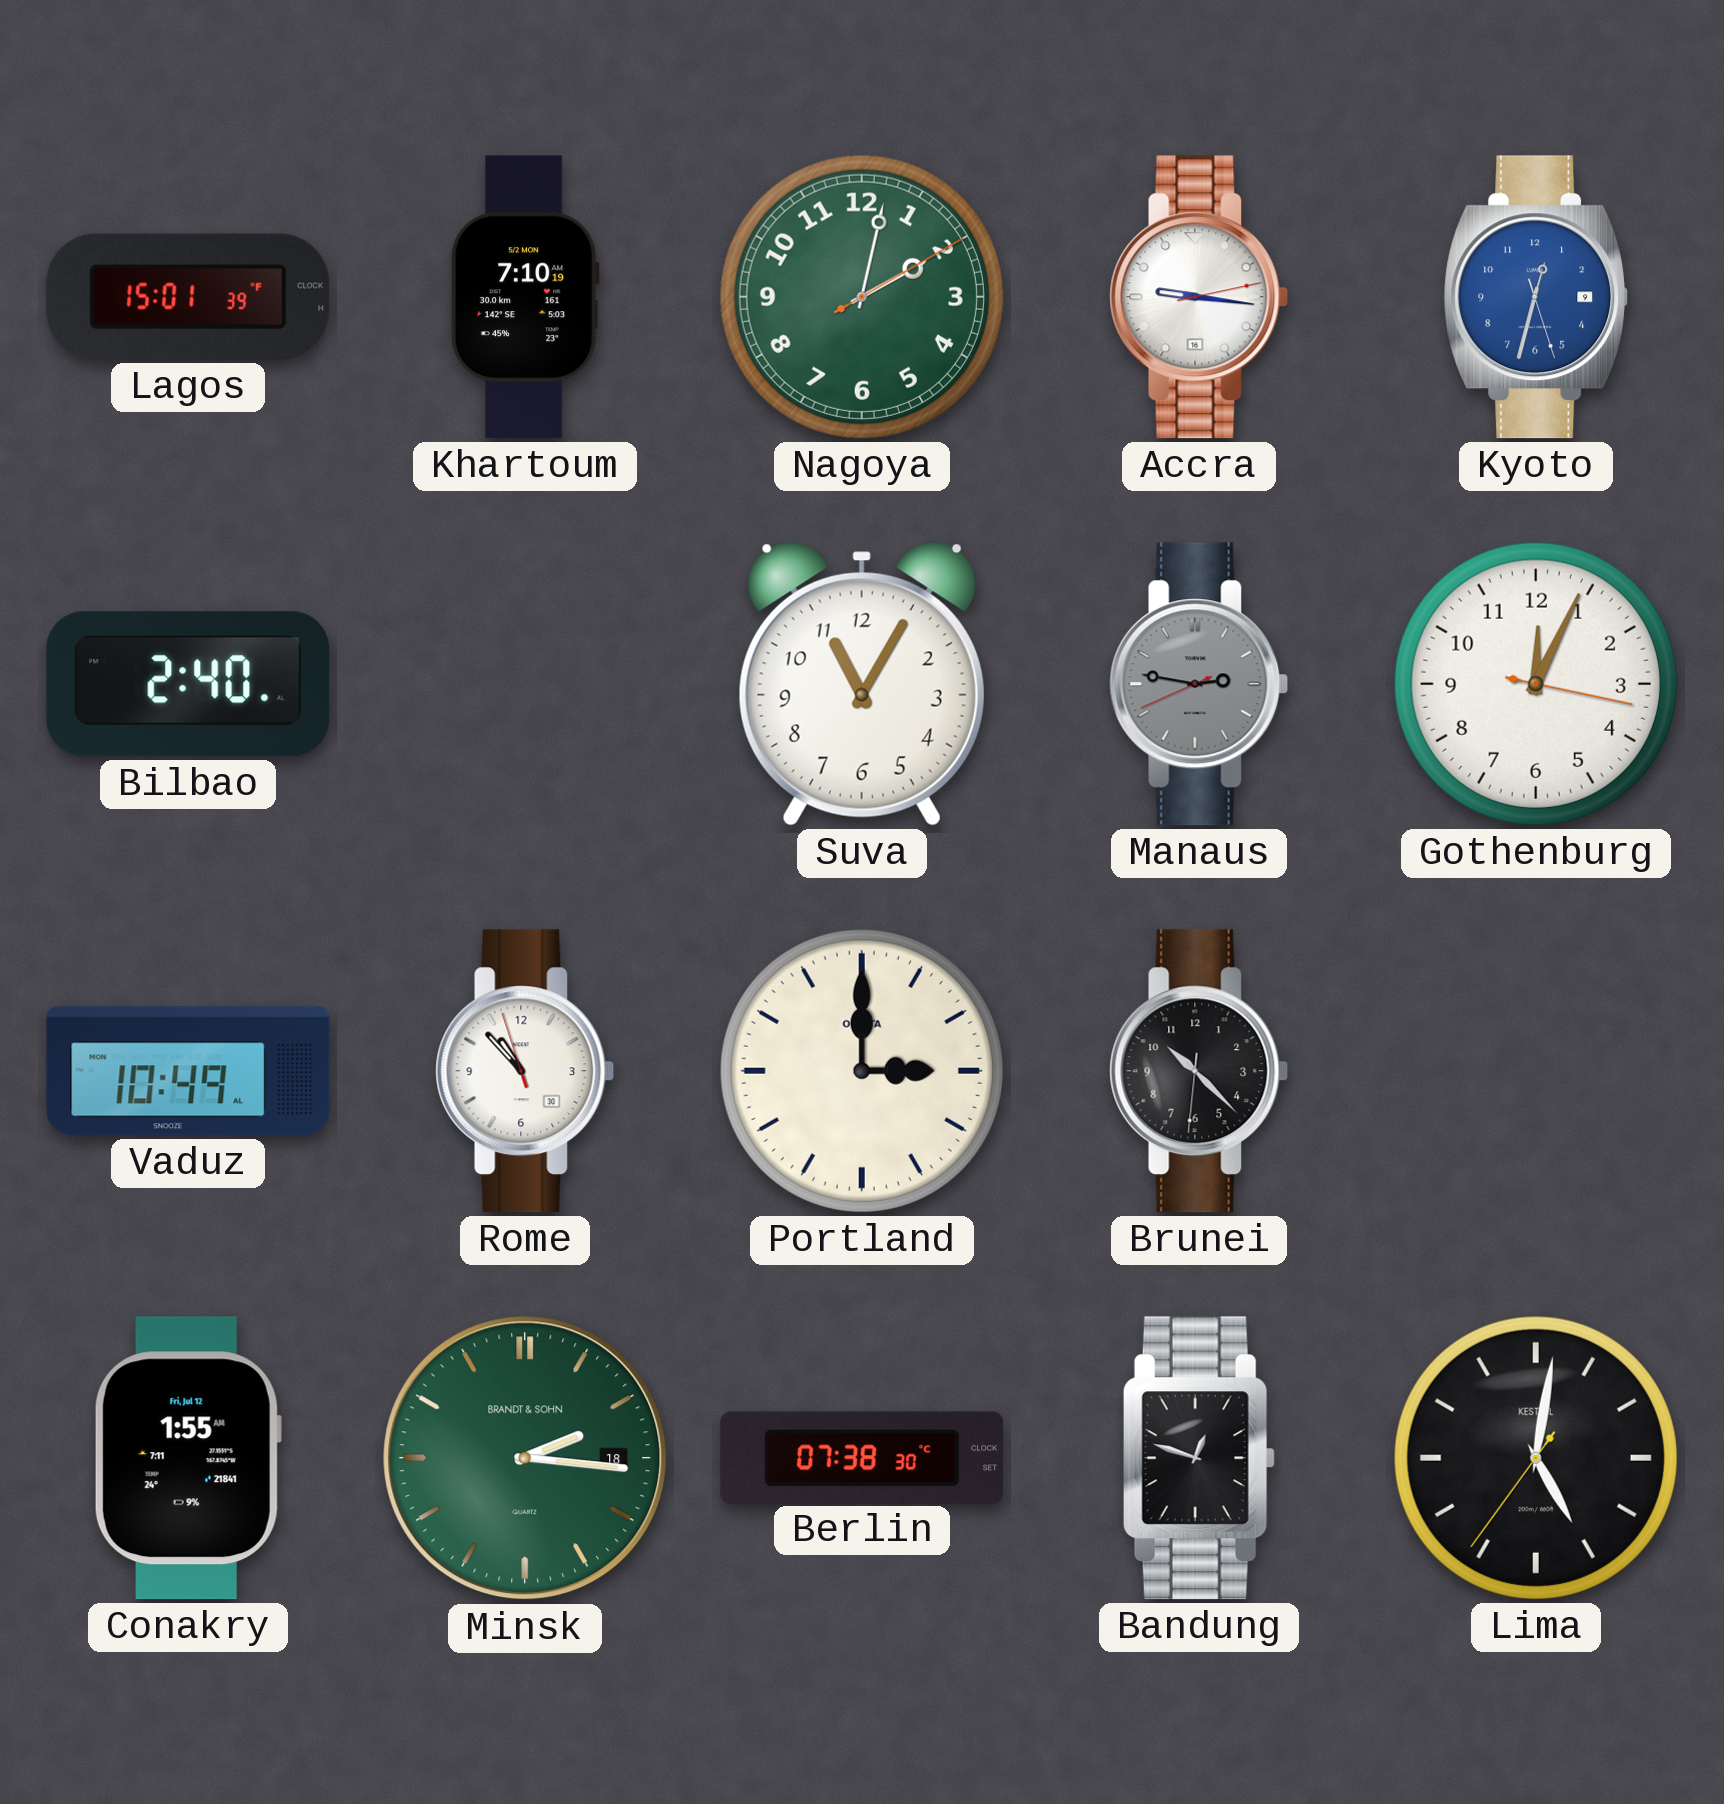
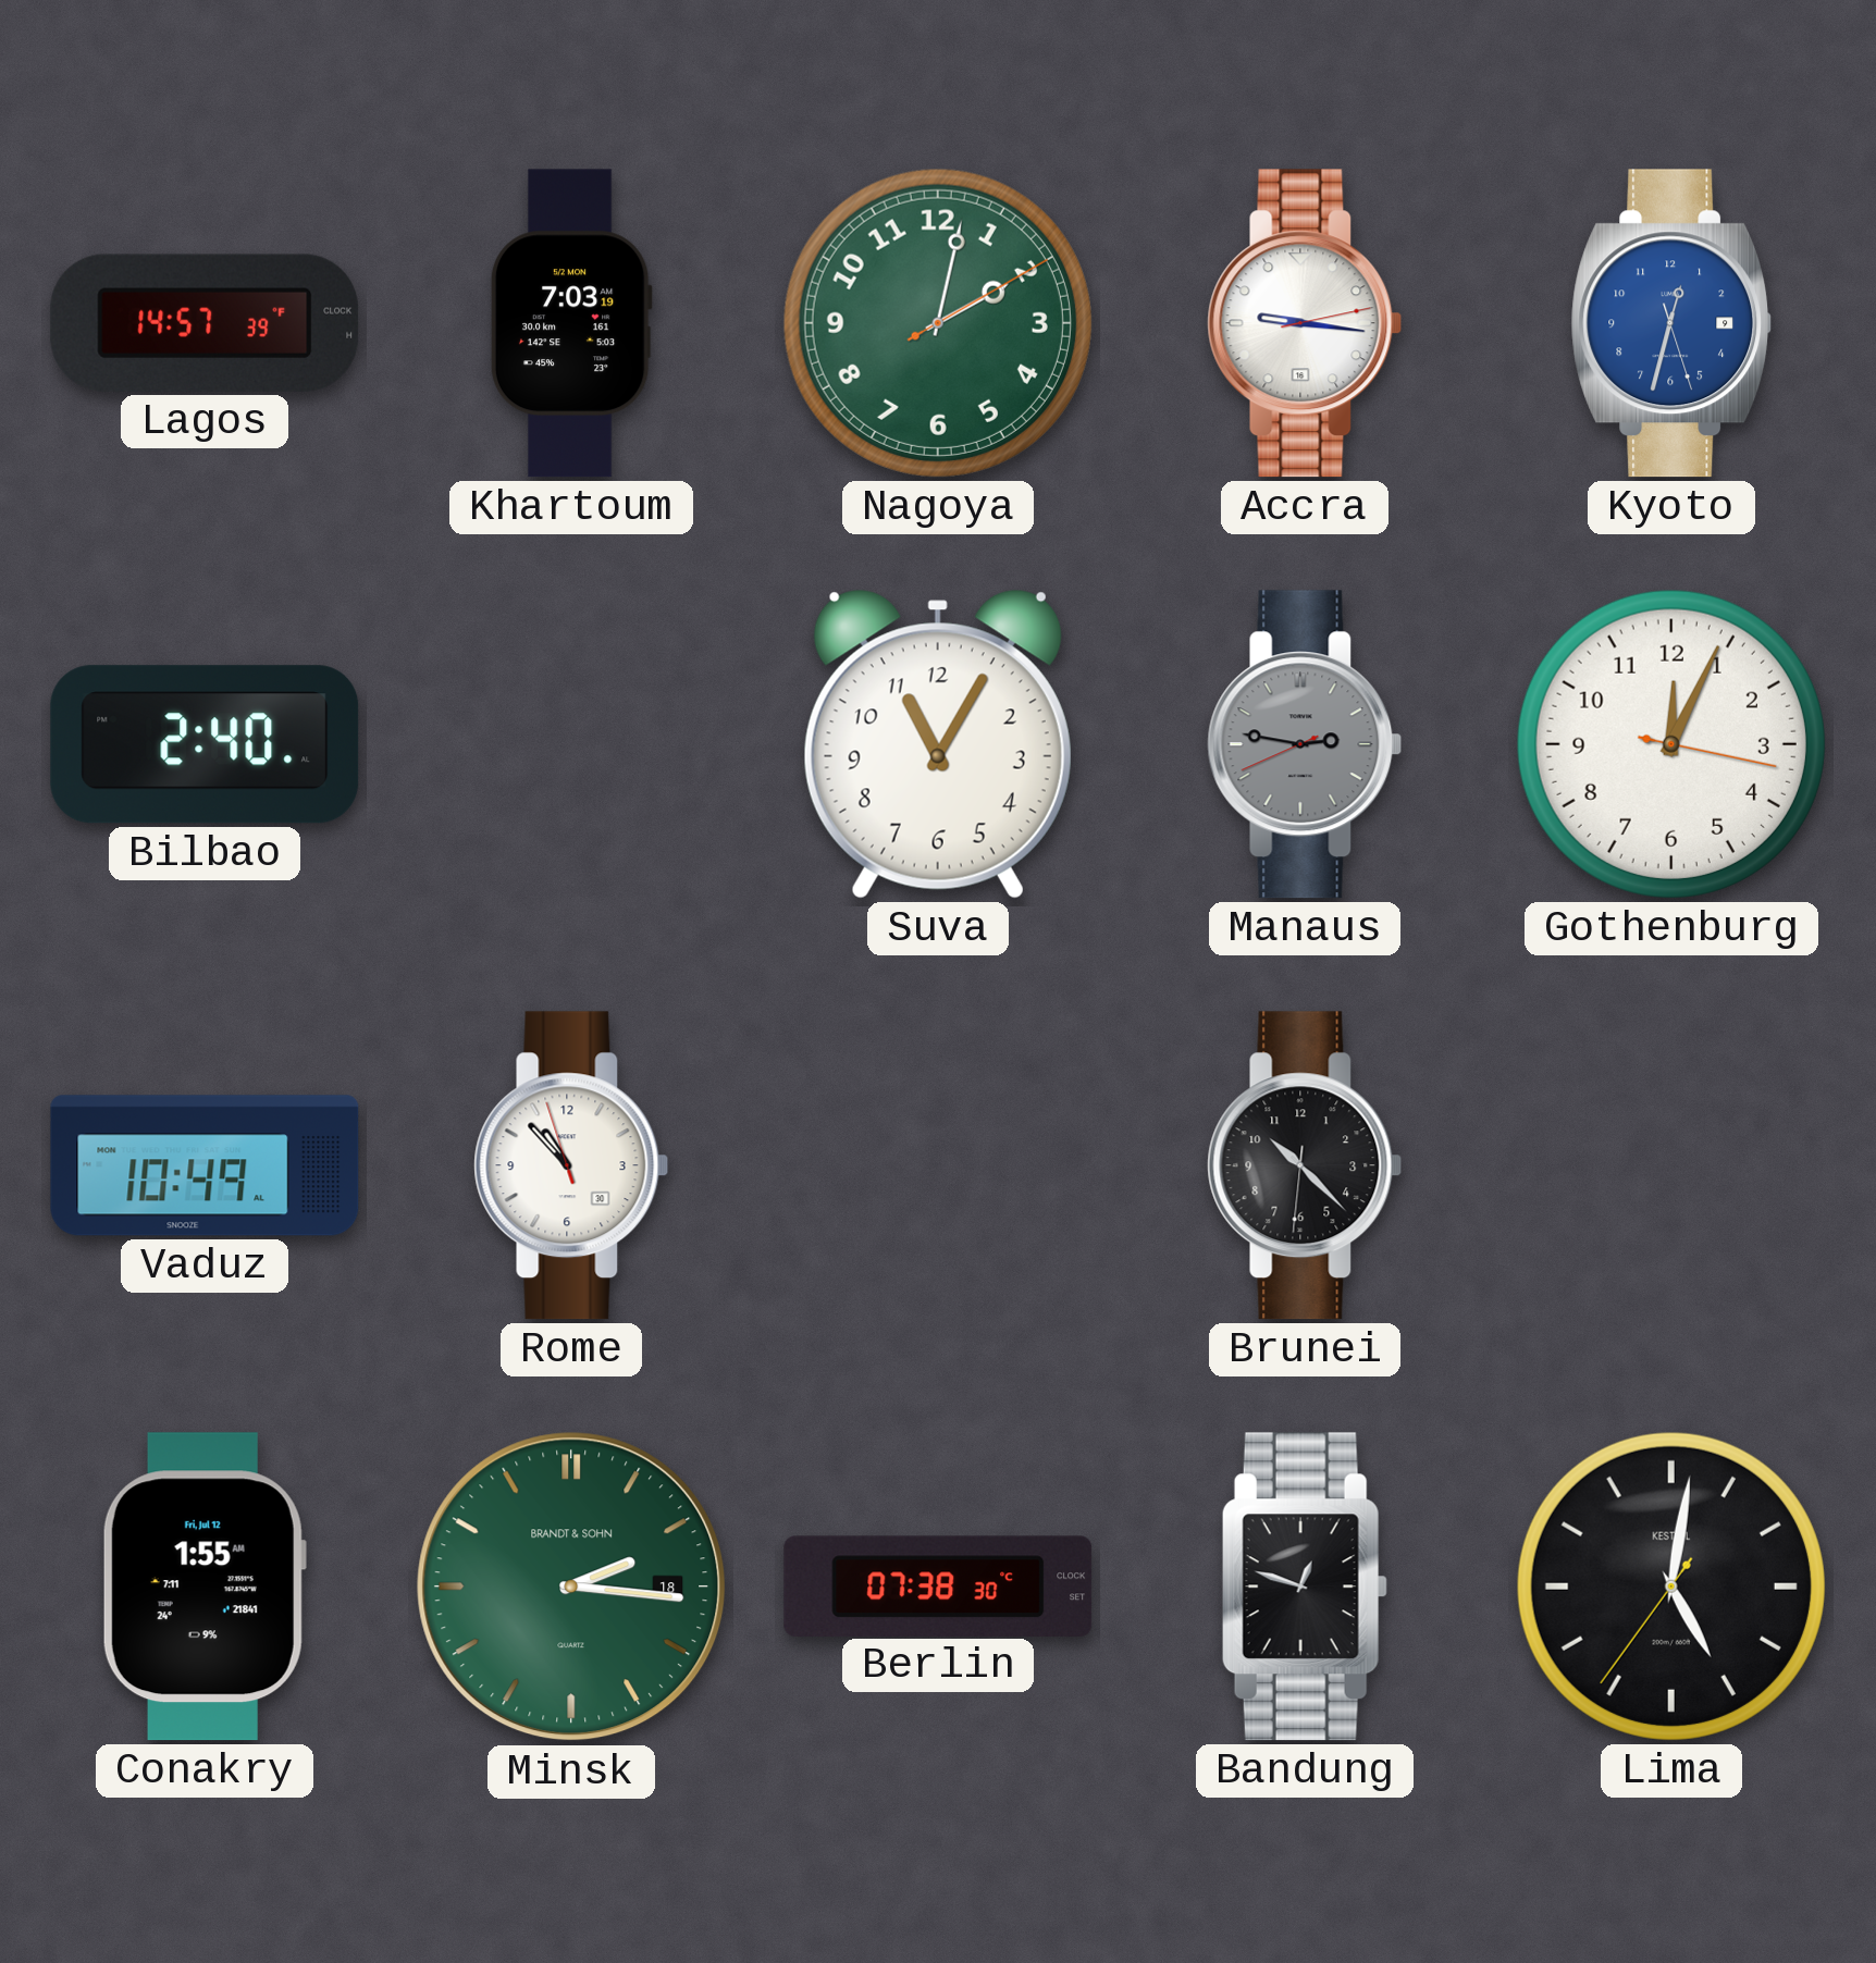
Lagos: 15:01 -> 14:57 (205, 323)
Khartoum: 7:10 -> 7:03 (571, 323)
Portland: 3:00 -> none (862, 1071)
